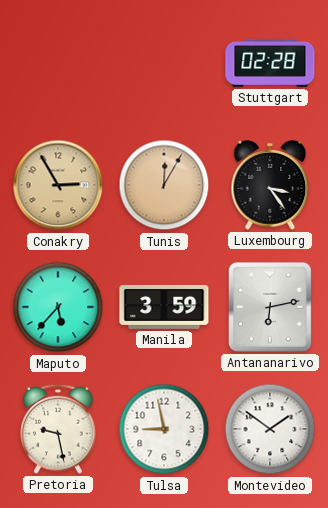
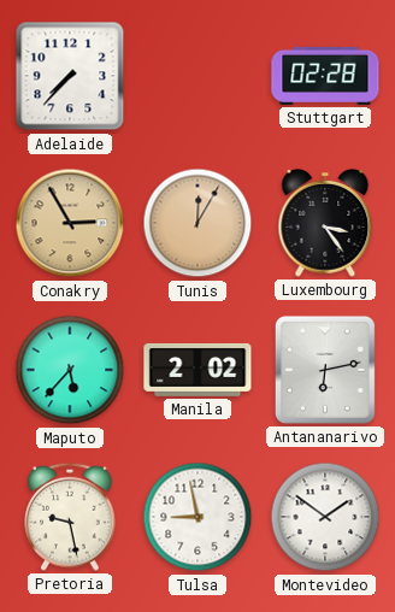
Adelaide: none -> 7:37 (70, 76)
Manila: 3:59 -> 2:02 (197, 370)
